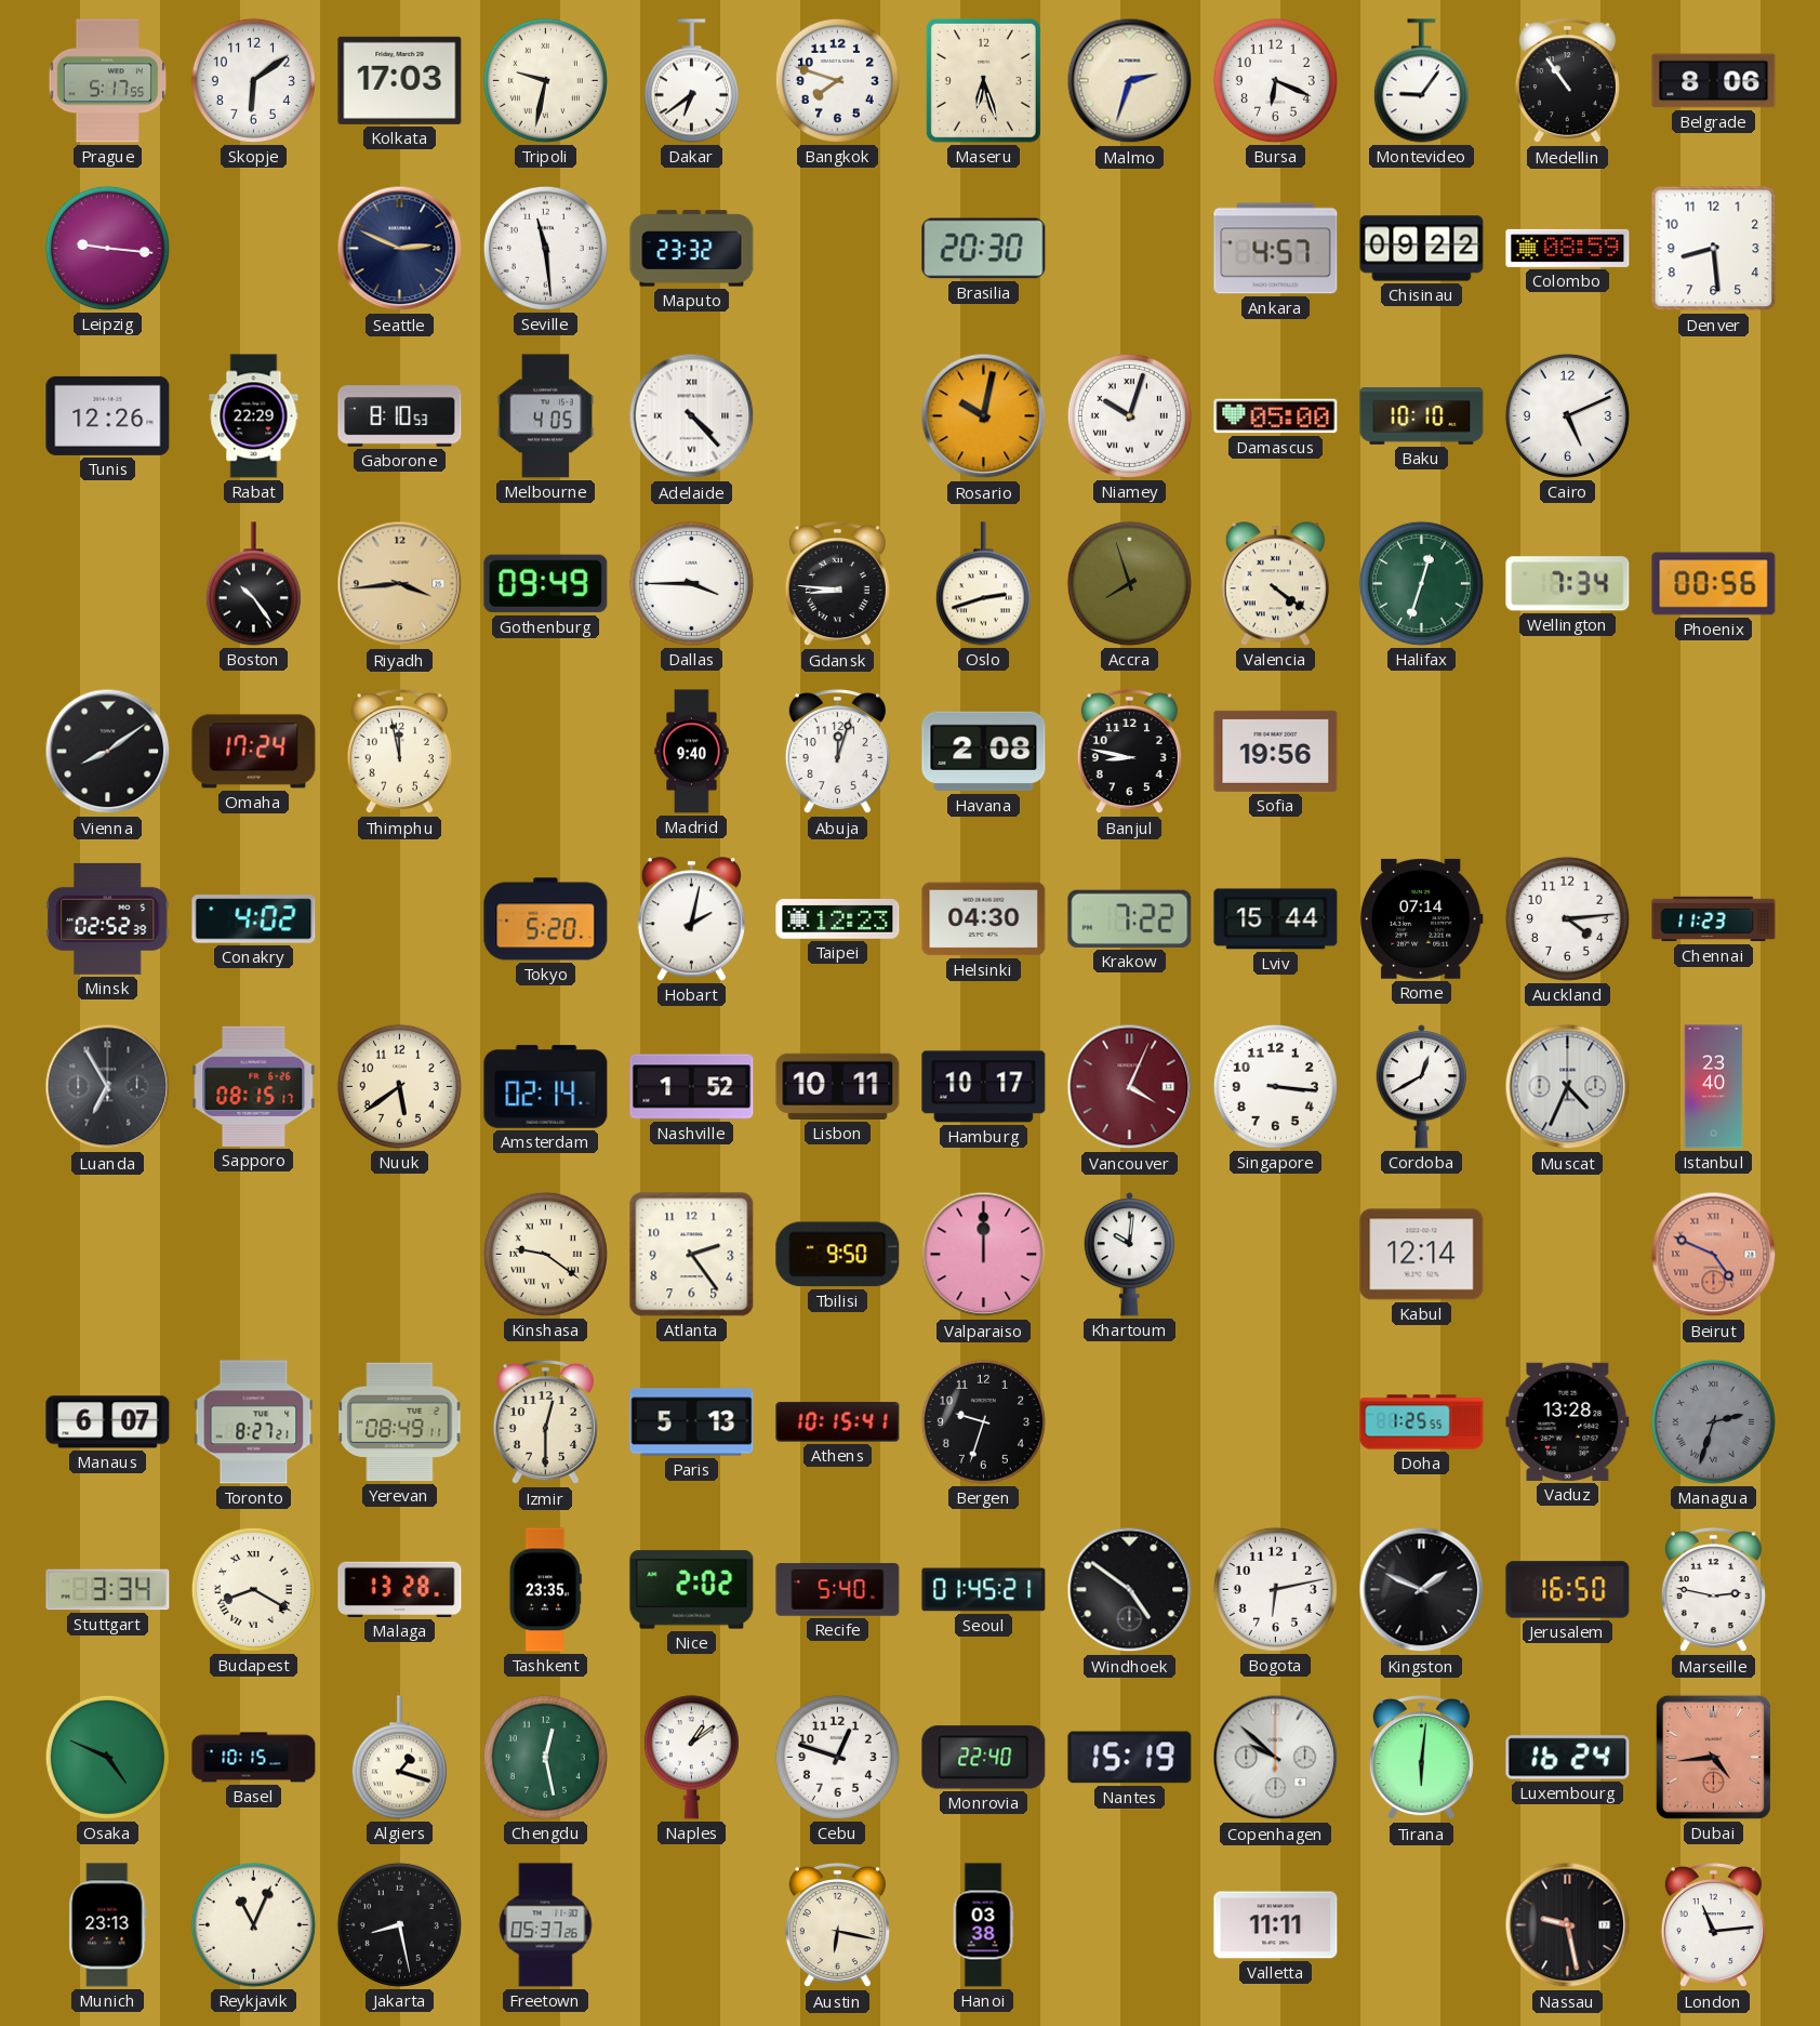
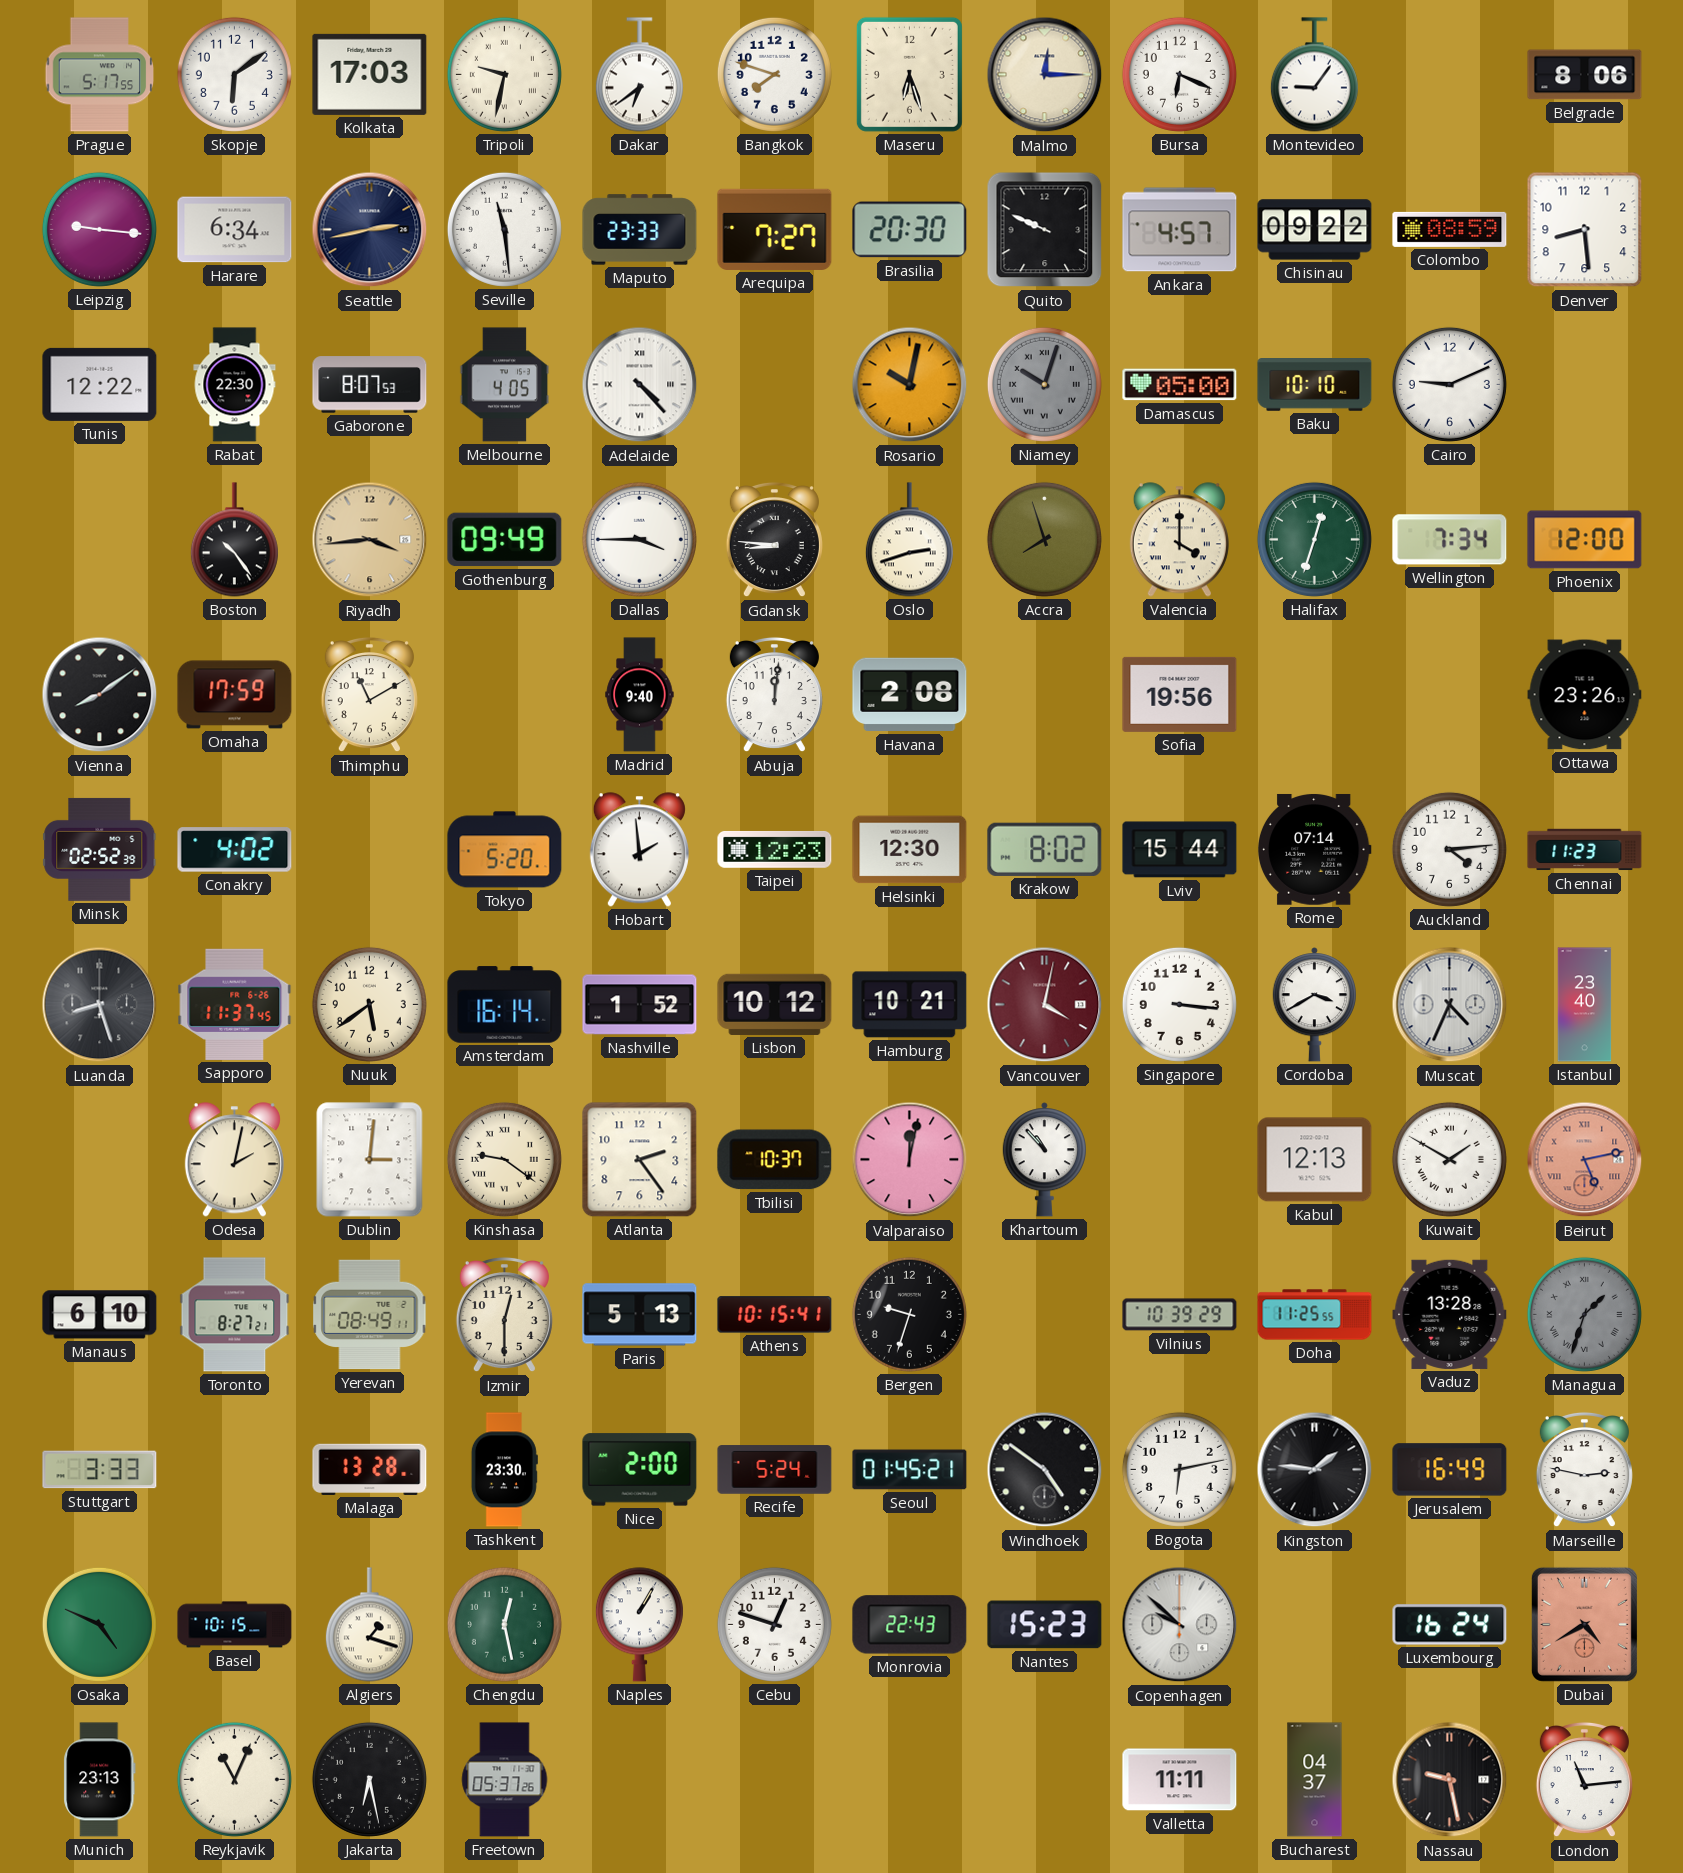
Malmo: 2:33 -> 12:15 (1045, 75)
Medellin: 10:54 -> none (1567, 81)
Harare: none -> 6:34 (235, 230)
Seattle: 2:49 -> 2:43 (370, 230)
Maputo: 23:32 -> 23:33 (640, 230)
Arequipa: none -> 7:27 (775, 229)
Quito: none -> 9:49 (1045, 230)
Tunis: 12:26 -> 12:22 (100, 384)
Rabat: 22:29 -> 22:30 (235, 385)
Gaborone: 8:10 -> 8:07 (370, 385)
Niamey dial: white -> grey (1044, 384)
Cairo: 5:11 -> 9:11 (1449, 384)
Valencia: 4:21 -> 4:00 (1179, 540)
Phoenix: 00:56 -> 12:00 (1585, 540)
Omaha: 17:24 -> 17:59 (235, 695)
Thimphu: 11:58 -> 11:10 (369, 695)
Abuja: 12:03 -> 12:01 (774, 695)
Banjul: 8:47 -> none (1129, 752)
Ottawa: none -> 23:26 (1585, 695)
Hobart: 2:02 -> 1:59 (639, 850)
Helsinki: 04:30 -> 12:30 (910, 850)
Krakow: 7:22 -> 8:02 (1045, 849)
Luanda: 6:55 -> 8:27 (100, 1005)
Sapporo: 08:15 -> 11:37 (235, 1004)
Amsterdam: 02:14 -> 16:14 (505, 1005)
Lisbon: 10:11 -> 10:12 (775, 1004)
Hamburg: 10:17 -> 10:21 (910, 1005)
Vancouver: 4:04 -> 4:02 (1045, 1005)
Cordoba: 12:40 -> 3:40 (1314, 1005)
Odesa: none -> 2:02 (234, 1160)
Dublin: none -> 3:01 (370, 1160)
Tbilisi: 9:50 -> 10:37 (775, 1160)
Valparaiso: 12:00 -> 12:02 (910, 1160)
Khartoum: 10:01 -> 10:53 (1044, 1160)
Kabul: 12:14 -> 12:13 (1315, 1160)
Kuwait: none -> 1:50 (1449, 1159)
Beirut: 4:49 -> 5:13 (1585, 1160)
Manaus: 6:07 -> 6:10 (100, 1315)
Vilnius: none -> 10:39 (1180, 1315)
Doha: 1:25 -> 11:25 (1315, 1315)
Managua: 2:33 -> 1:33 (1584, 1314)
Stuttgart: 3:34 -> 3:33 (100, 1470)
Budapest: 8:20 -> none (253, 1589)
Tashkent: 23:35 -> 23:30 (504, 1470)
Nice: 2:02 -> 2:00 (640, 1470)
Recife: 5:40 -> 5:24 (775, 1470)
Kingston: 1:49 -> 1:46 (1315, 1470)
Jerusalem: 16:50 -> 16:49 (1450, 1470)
Naples: 1:09 -> 1:05 (639, 1625)
Monrovia: 22:40 -> 22:43 (910, 1625)
Nantes: 15:19 -> 15:23 (1045, 1625)
Tirana: 6:01 -> none (1421, 1758)
Dubai: 4:44 -> 4:40 (1584, 1624)
Jakarta: 8:28 -> 6:28 (369, 1779)
Austin: 6:17 -> none (837, 1925)
Hanoi: 03:38 -> none (983, 1925)
Bucharest: none -> 04:37 (1315, 1780)
